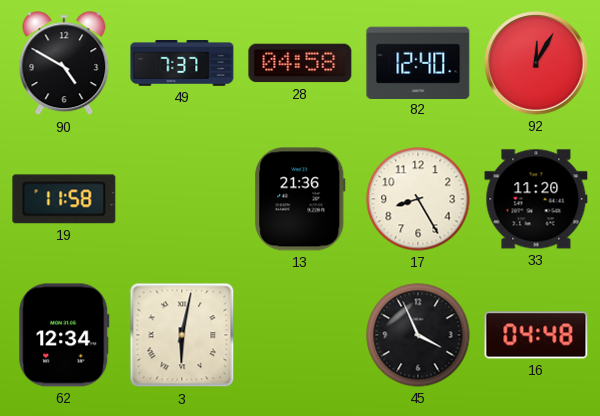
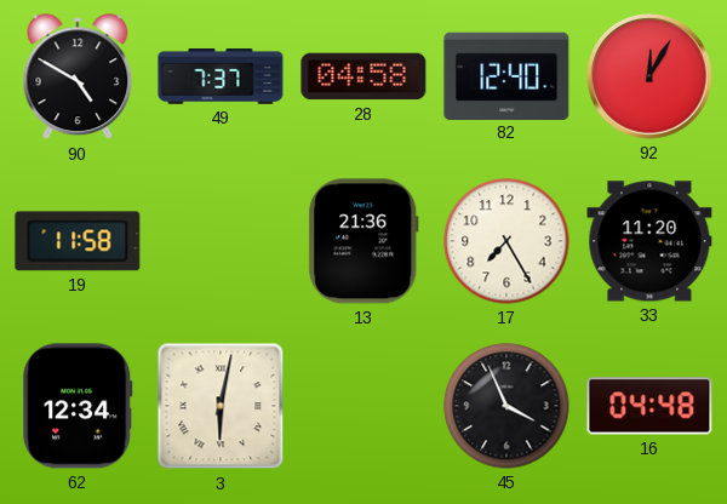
17: 8:25 -> 7:25 (506, 241)
